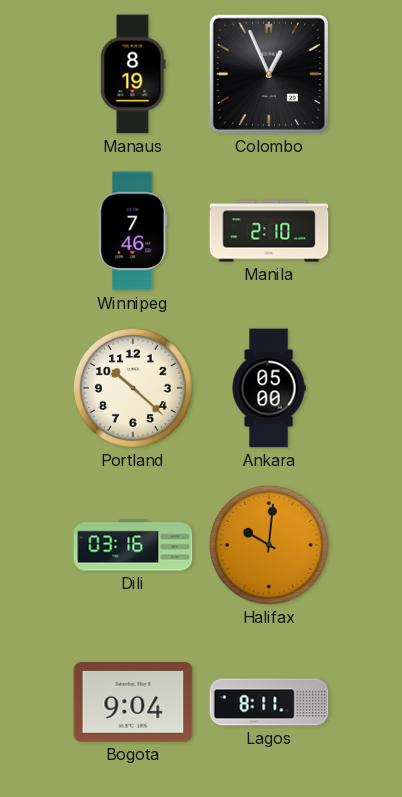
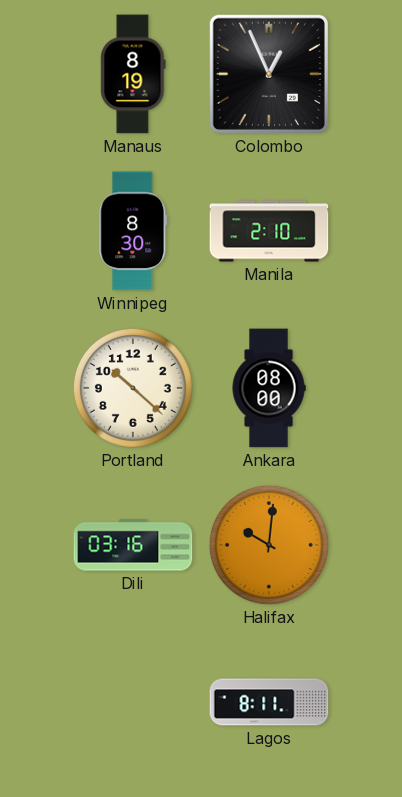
Winnipeg: 7:46 -> 8:30 (133, 231)
Ankara: 05:00 -> 08:00 (269, 388)
Bogota: 9:04 -> none (133, 703)
